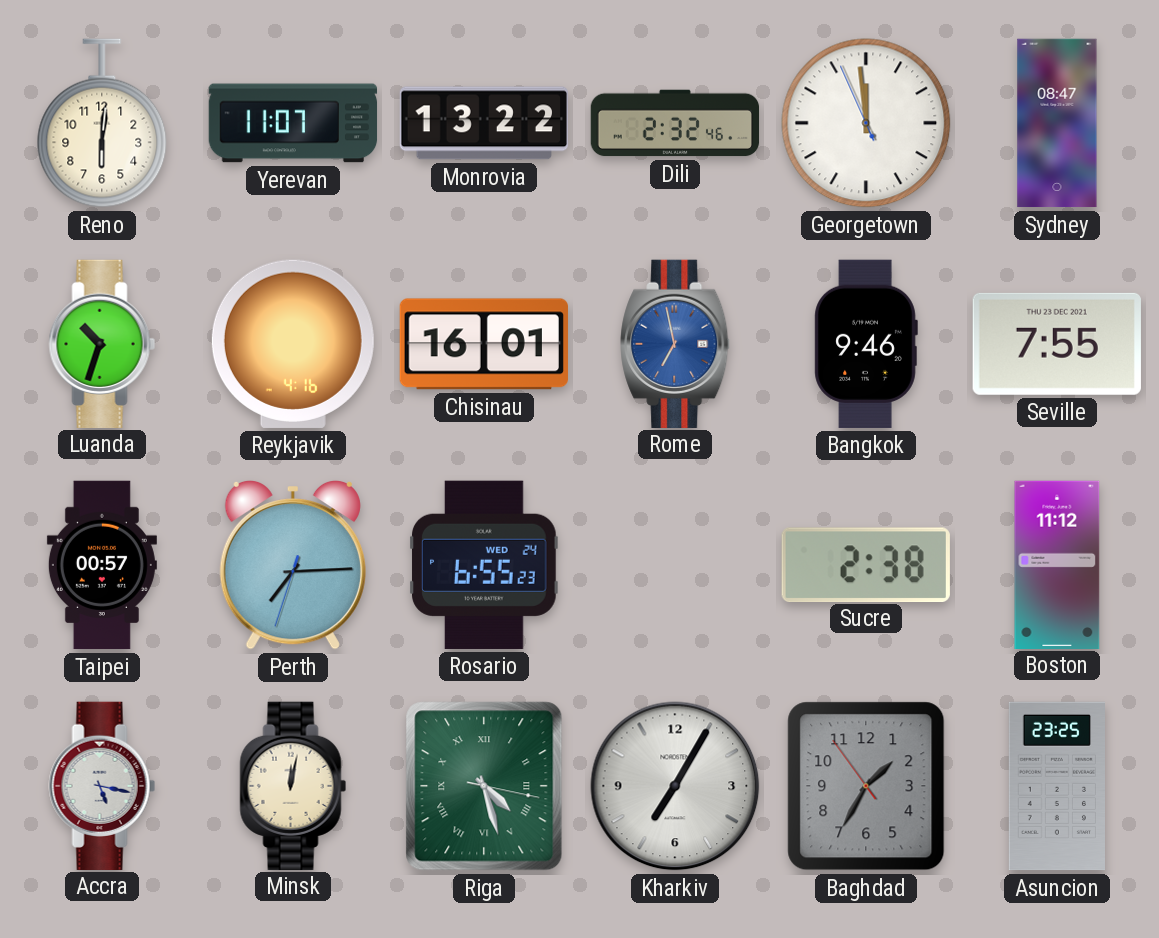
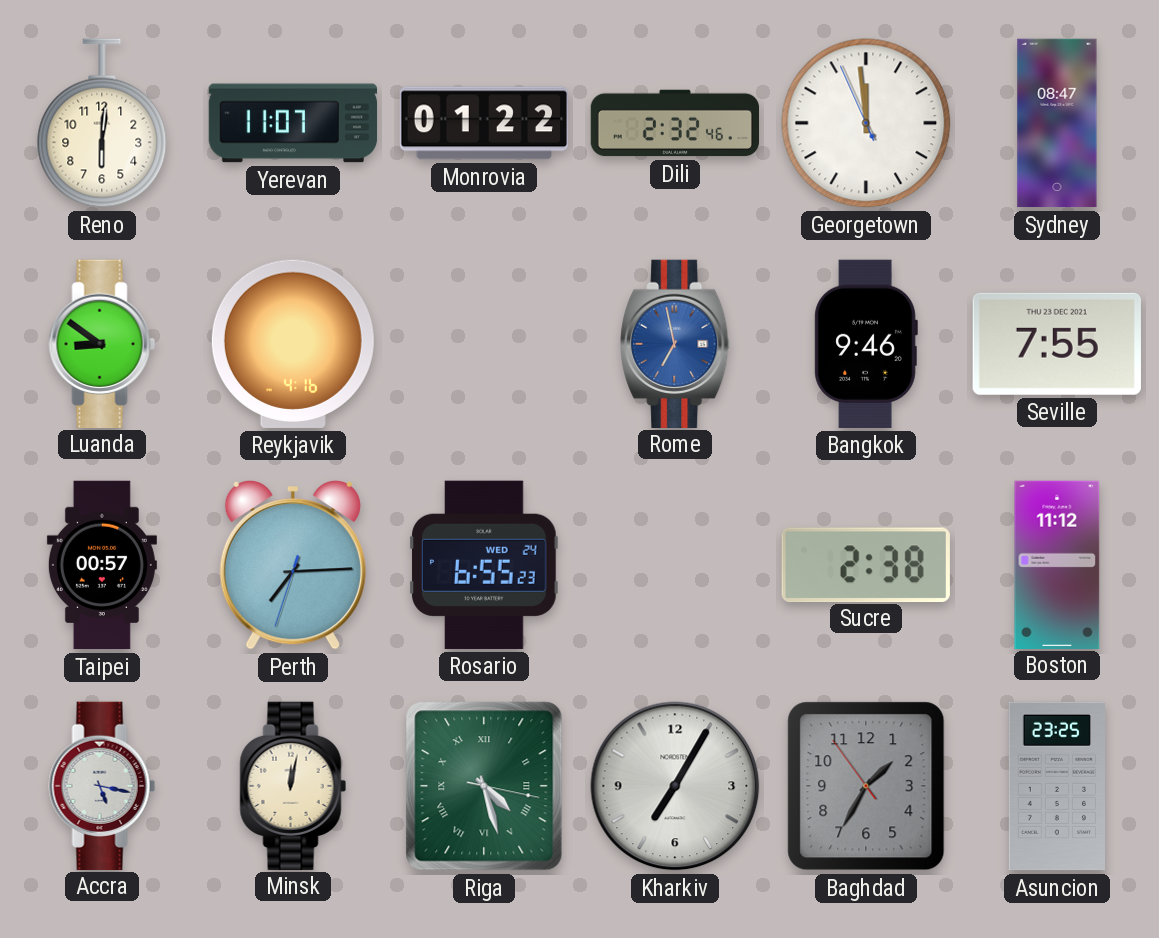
Monrovia: 13:22 -> 01:22 (483, 123)
Luanda: 10:33 -> 8:51 (102, 343)
Chisinau: 16:01 -> none (484, 344)
